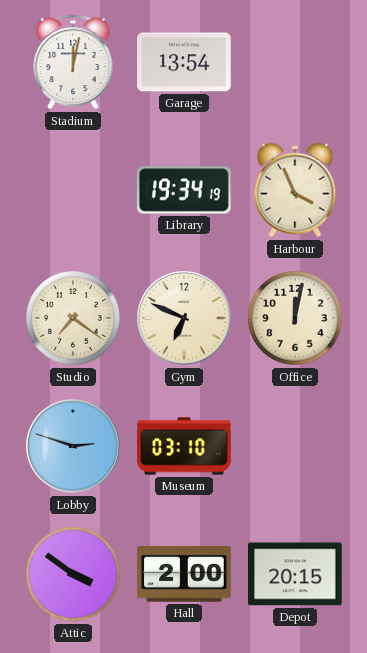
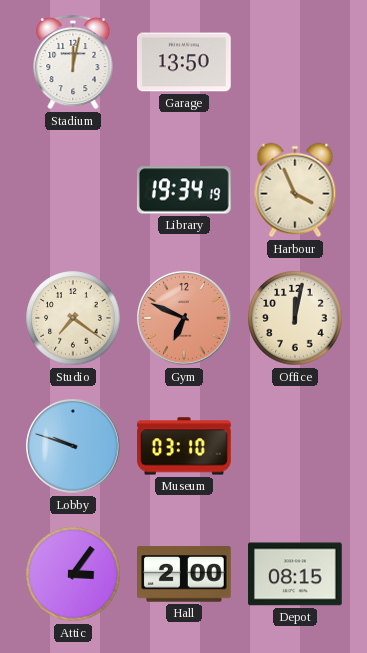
Garage: 13:54 -> 13:50 (185, 62)
Gym dial: cream -> salmon (184, 318)
Lobby: 2:48 -> 9:48 (73, 446)
Attic: 3:51 -> 3:06 (73, 574)
Depot: 20:15 -> 08:15 (296, 574)
